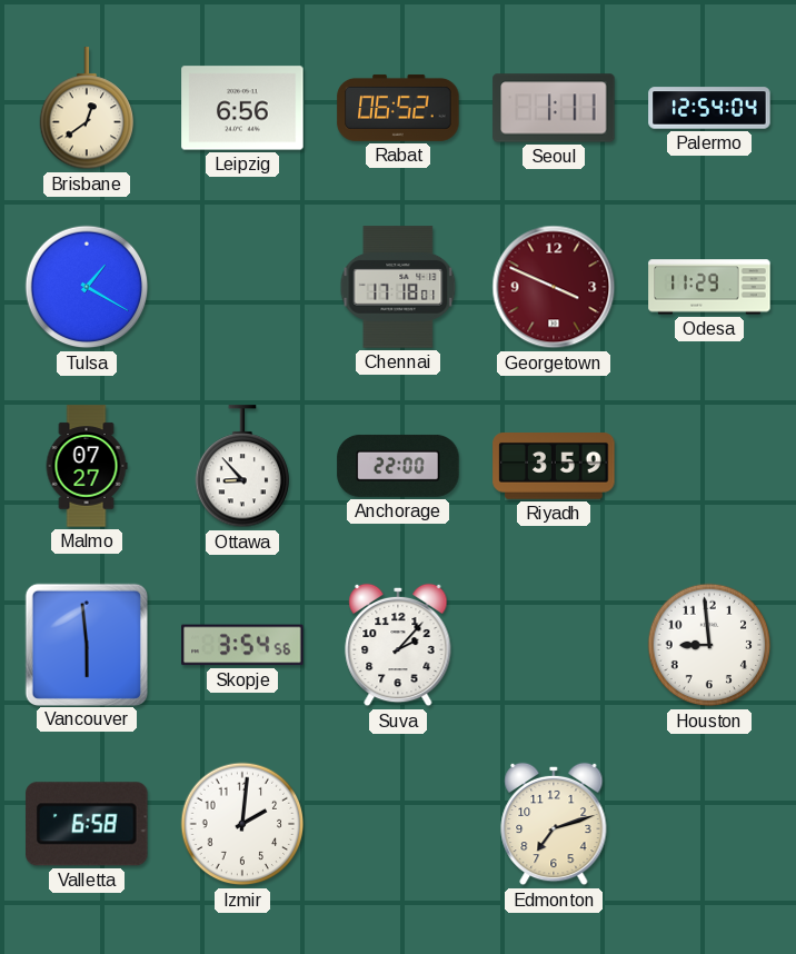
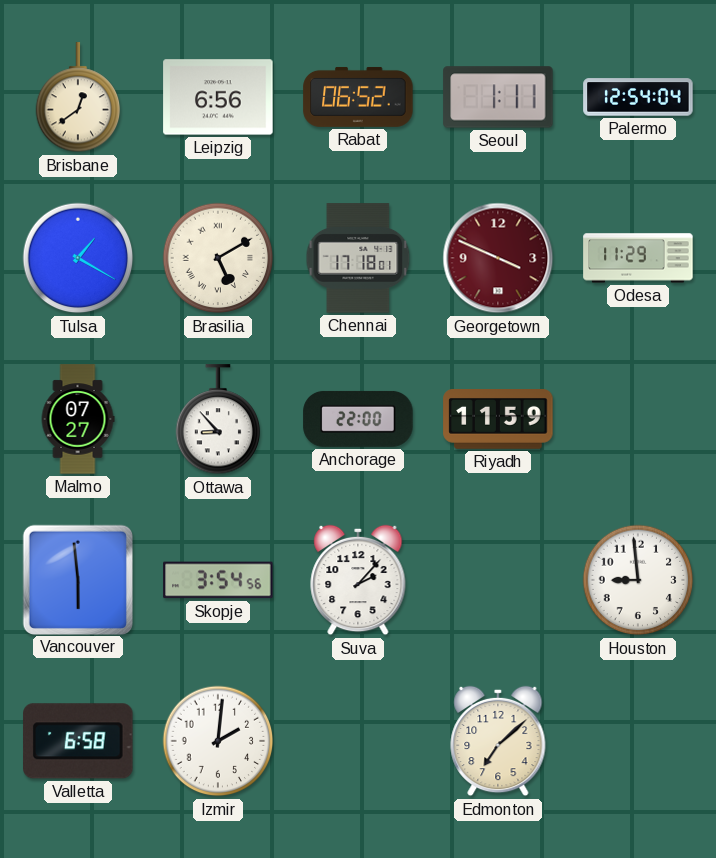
Brasilia: none -> 5:10 (218, 258)
Riyadh: 3:59 -> 11:59 (498, 420)
Edmonton: 7:12 -> 7:08 (498, 741)
